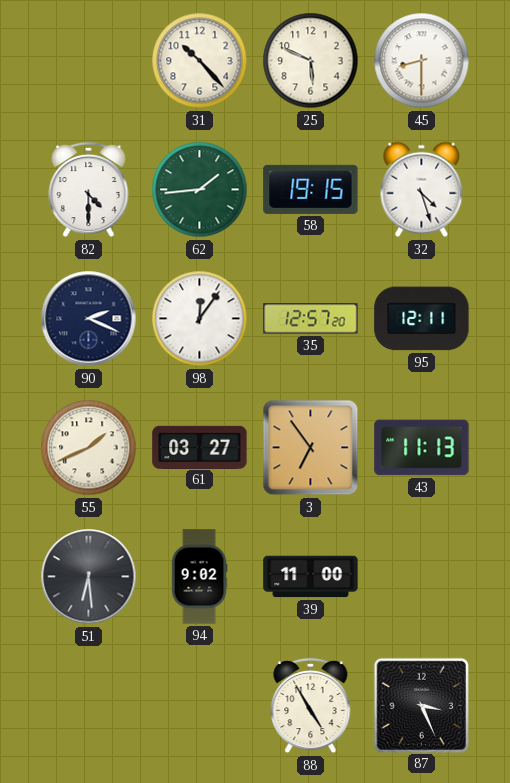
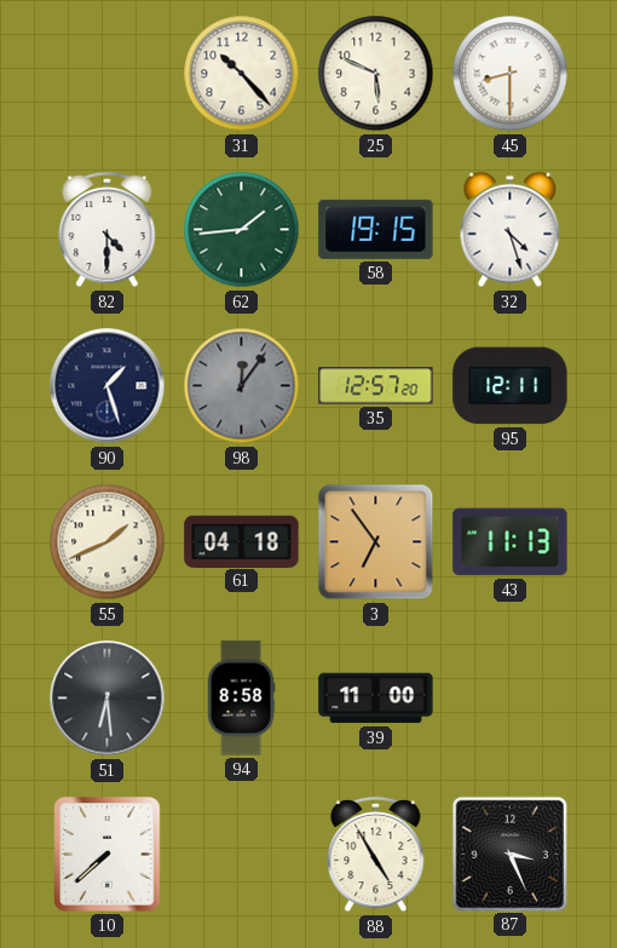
90: 2:19 -> 1:27 (108, 386)
98 dial: white -> grey (242, 386)
61: 03:27 -> 04:18 (242, 541)
94: 9:02 -> 8:58 (241, 699)
10: none -> 7:38 (108, 855)
